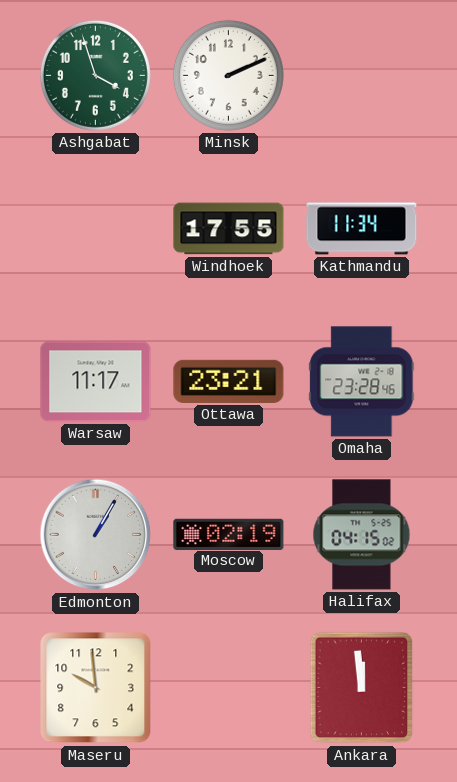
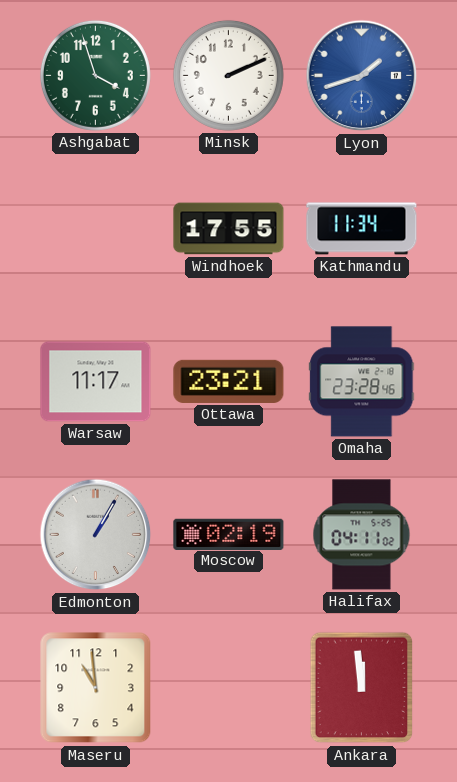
Lyon: none -> 1:42 (362, 76)
Halifax: 04:15 -> 04:11 (362, 535)
Maseru: 9:59 -> 10:59 (96, 688)
